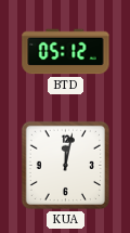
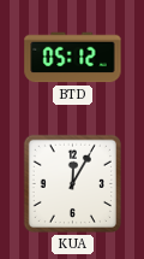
KUA: 12:02 -> 12:05 (72, 183)
